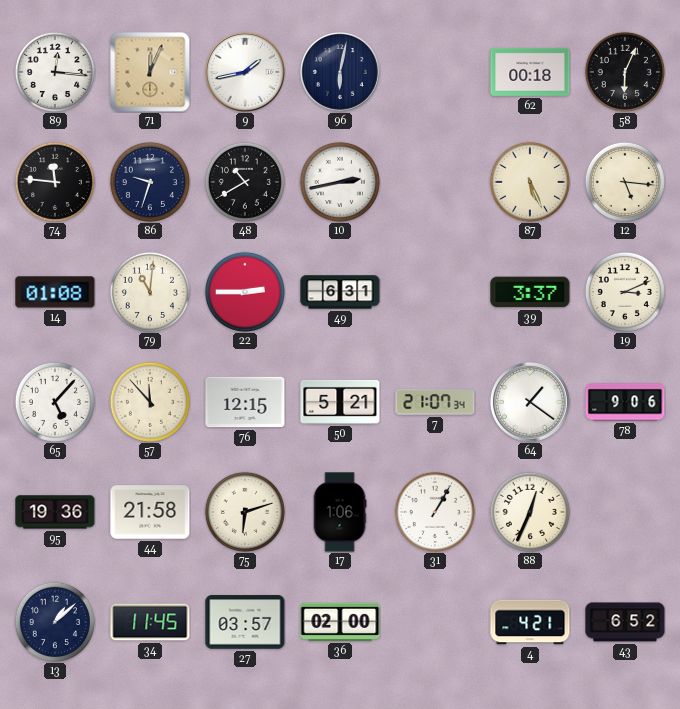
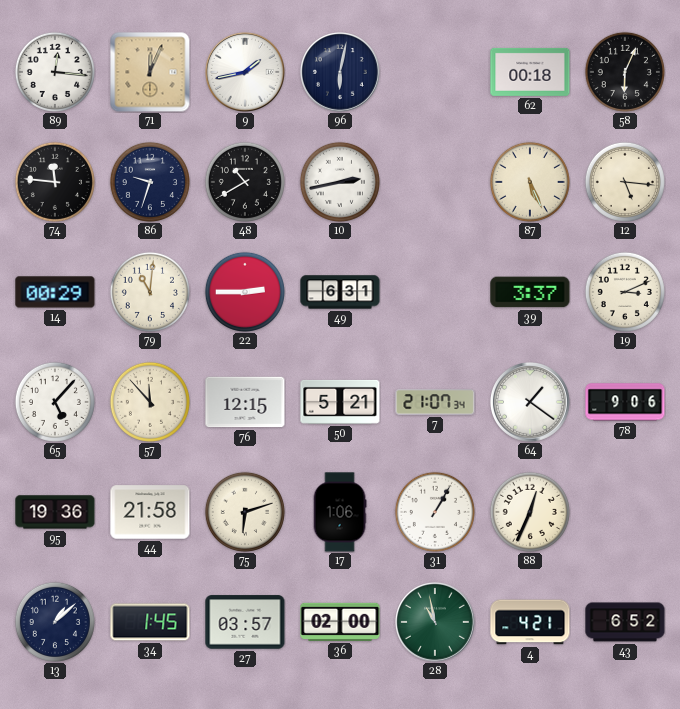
14: 01:08 -> 00:29 (55, 292)
34: 11:45 -> 1:45 (150, 622)
28: none -> 10:58 (436, 623)
